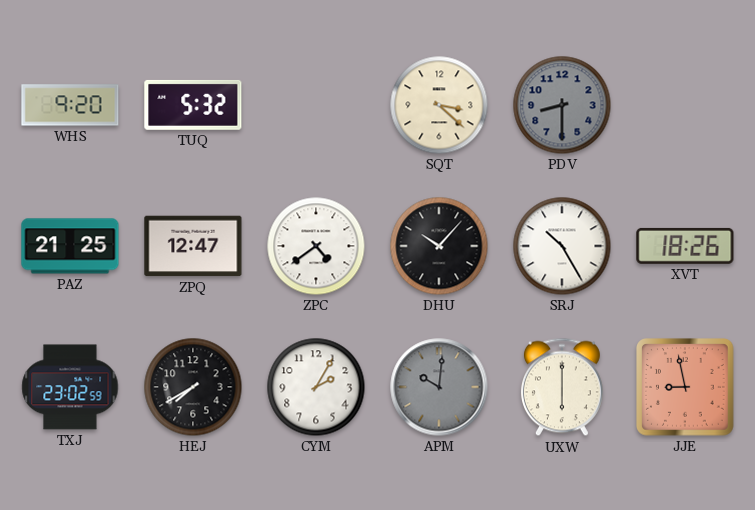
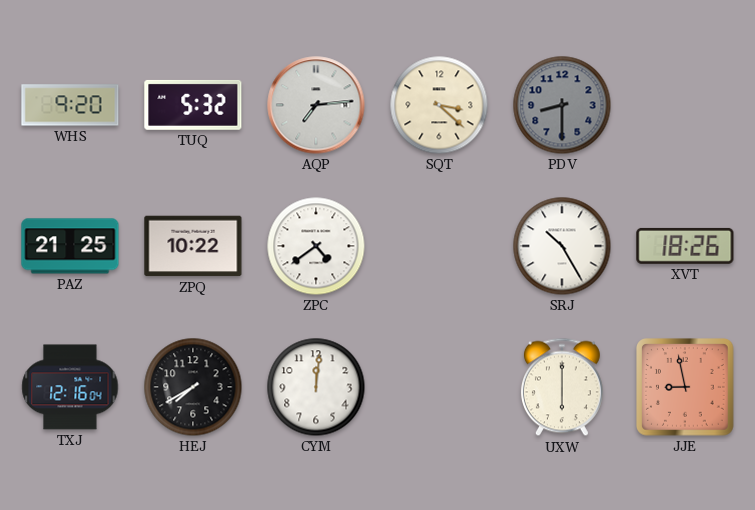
AQP: none -> 7:14 (316, 105)
ZPQ: 12:47 -> 10:22 (193, 246)
DHU: 10:07 -> none (439, 246)
TXJ: 23:02 -> 12:16 (70, 387)
CYM: 2:05 -> 12:01 (316, 387)
APM: 10:01 -> none (439, 387)
